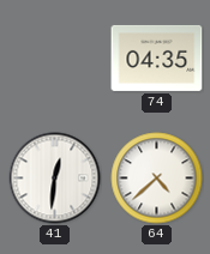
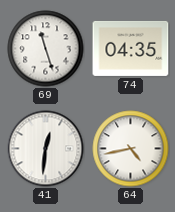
69: none -> 11:27 (46, 49)
64: 4:38 -> 4:43 (131, 149)
